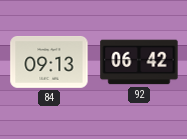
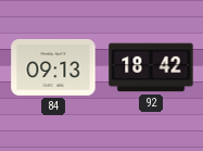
92: 06:42 -> 18:42 (151, 67)
